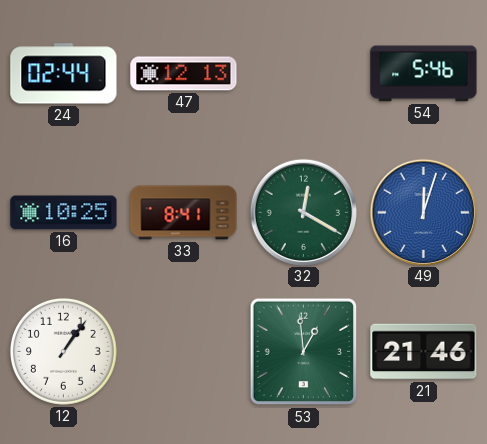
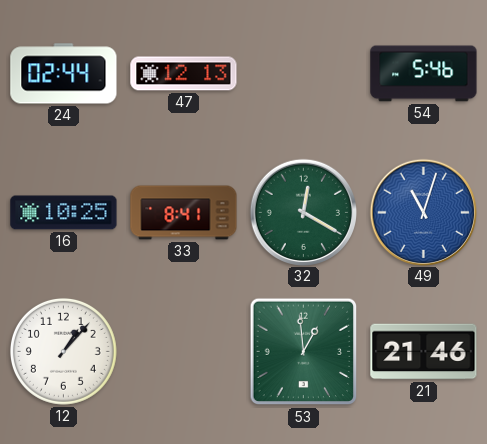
49: 12:03 -> 11:03 (423, 212)
12: 1:06 -> 1:07 (63, 351)
